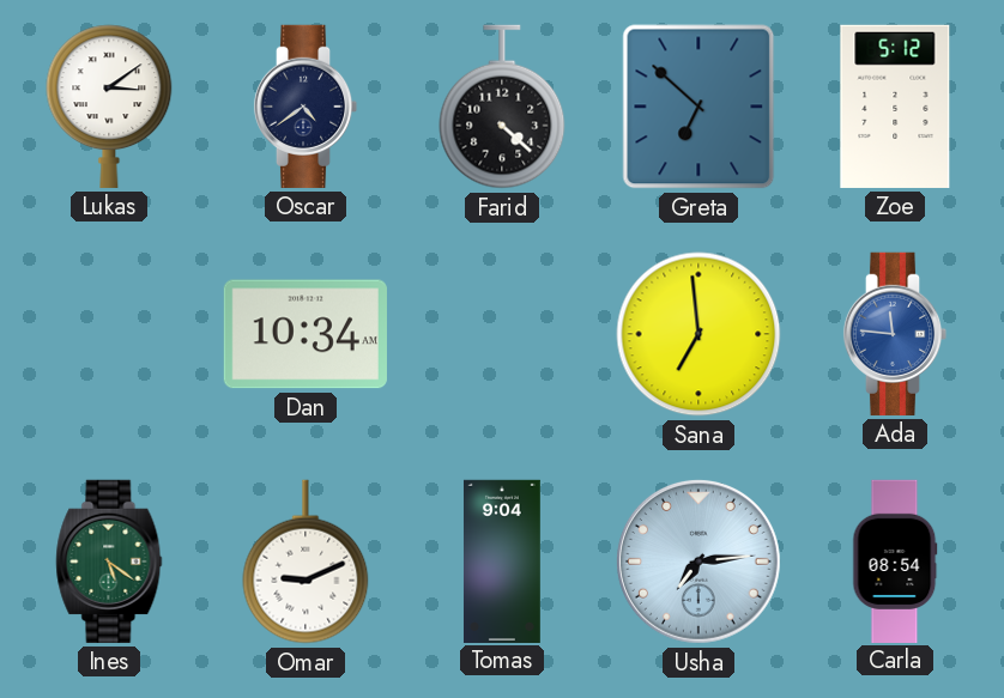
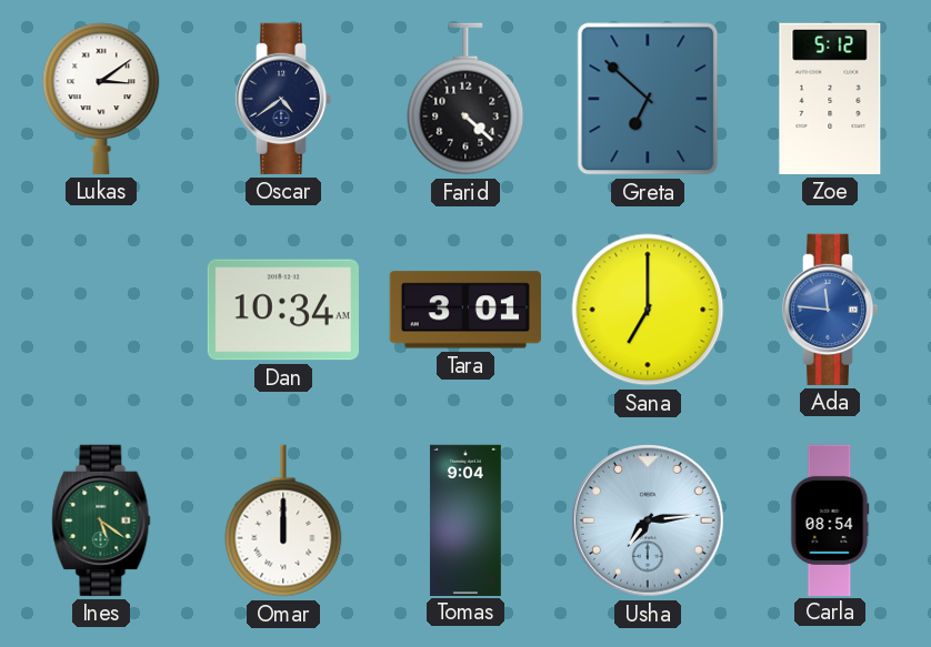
Tara: none -> 3:01 (465, 310)
Sana: 6:59 -> 7:00 (648, 310)
Omar: 9:11 -> 12:00 (283, 520)
